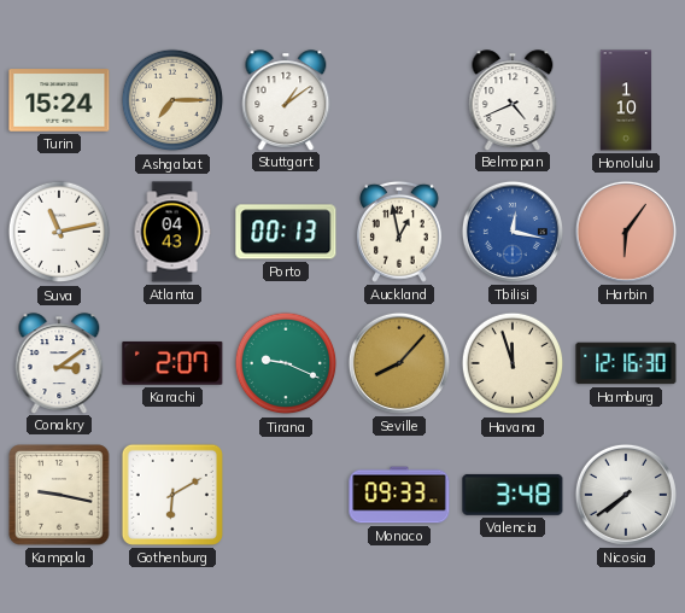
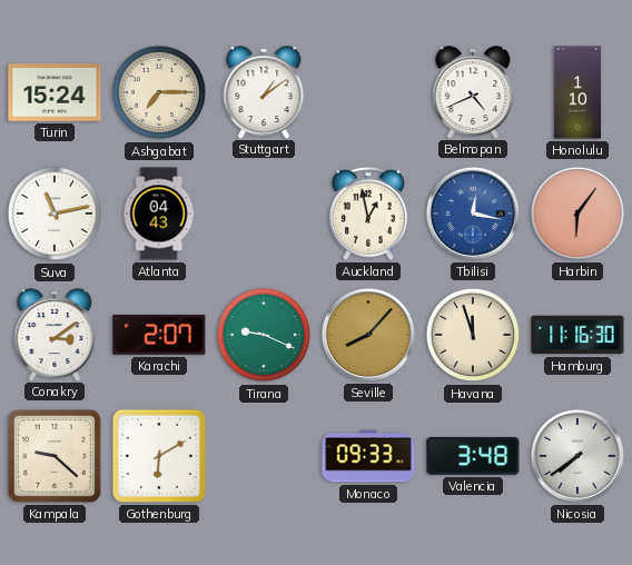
Porto: 00:13 -> none (286, 232)
Hamburg: 12:16 -> 11:16 (577, 335)
Kampala: 9:17 -> 9:22 (55, 456)
